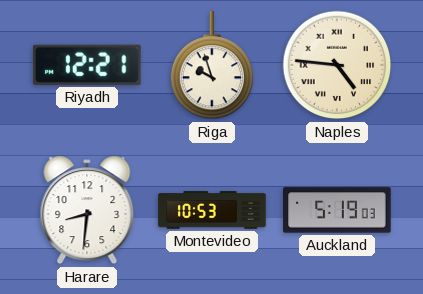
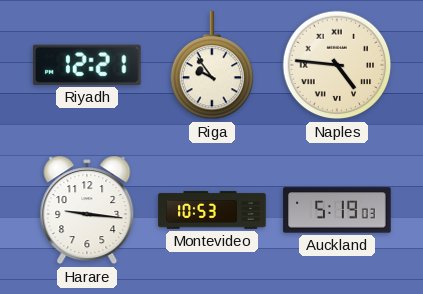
Riga: 9:57 -> 9:54 (211, 66)
Harare: 8:31 -> 9:16 (87, 210)
